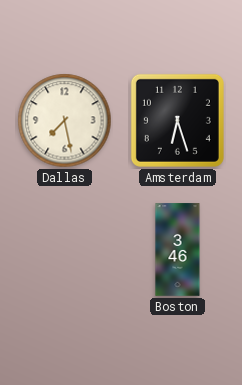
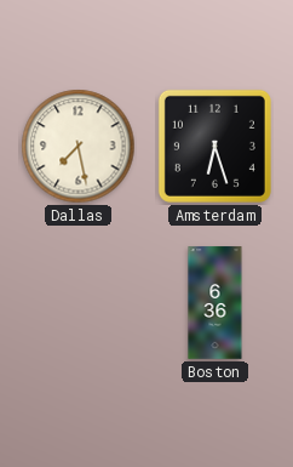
Boston: 3:46 -> 6:36 (216, 303)
